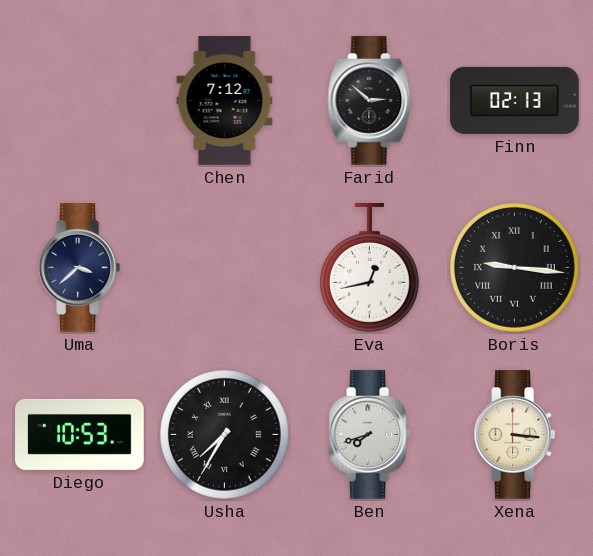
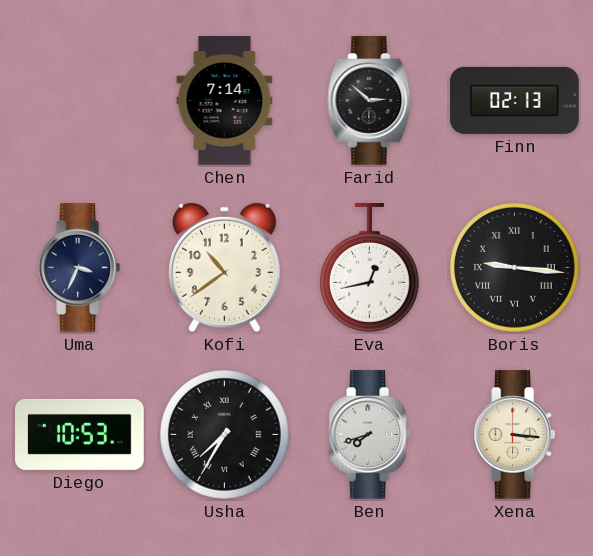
Chen: 7:12 -> 7:14 (225, 101)
Uma: 3:38 -> 3:34 (79, 268)
Kofi: none -> 10:39 (225, 268)
